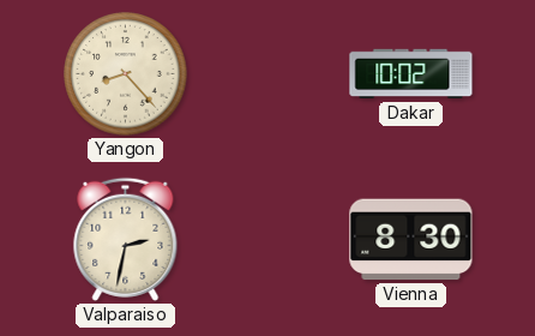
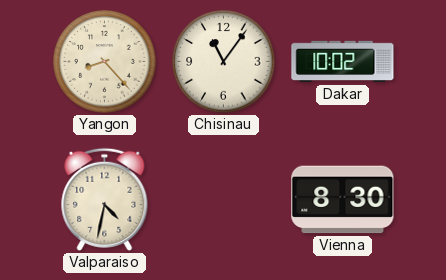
Chisinau: none -> 11:06 (224, 62)
Valparaiso: 2:32 -> 4:32 (105, 199)
